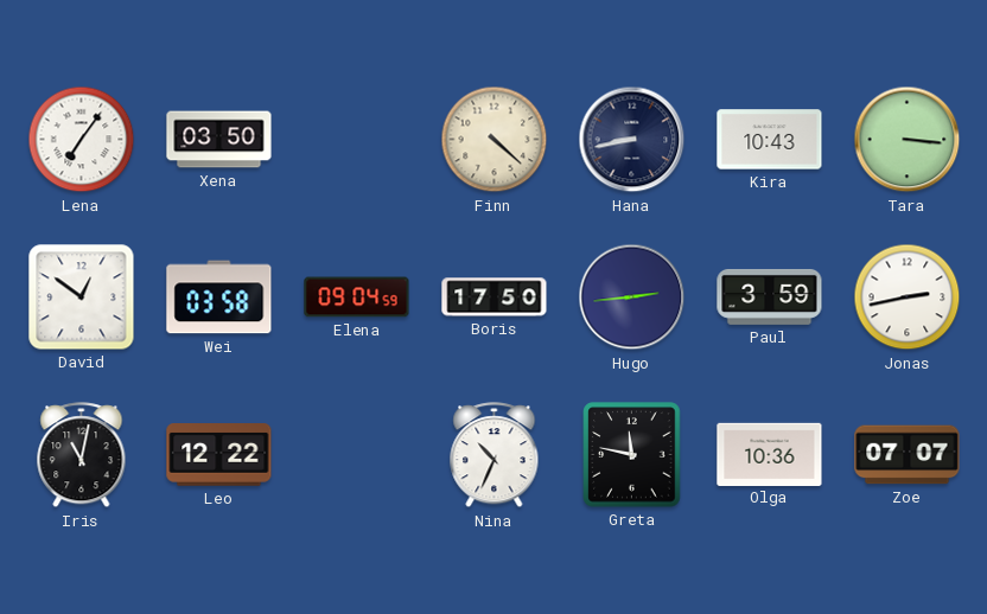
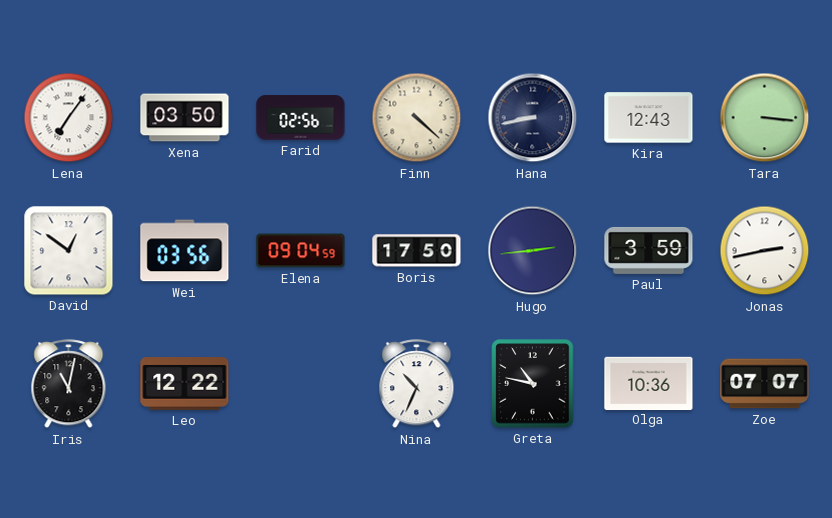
Farid: none -> 02:56 (301, 118)
Kira: 10:43 -> 12:43 (649, 118)
Wei: 03:58 -> 03:56 (185, 251)
Greta: 11:47 -> 10:47 (533, 384)
